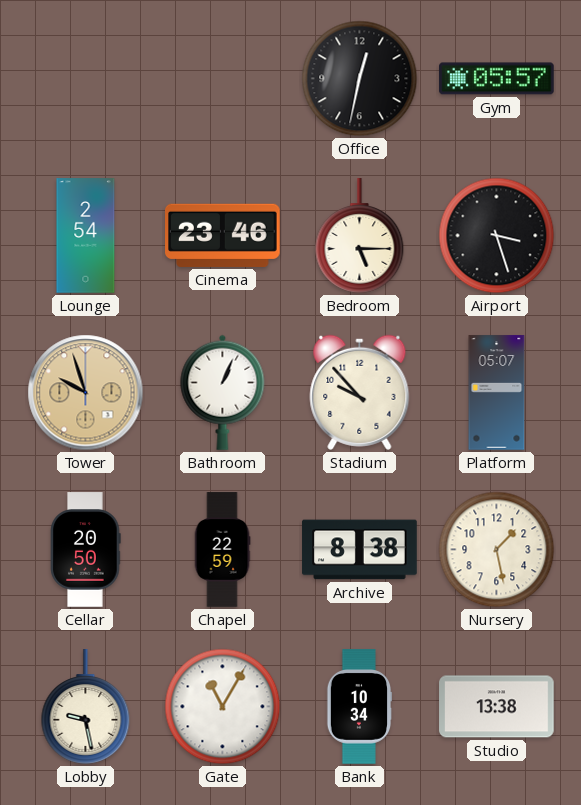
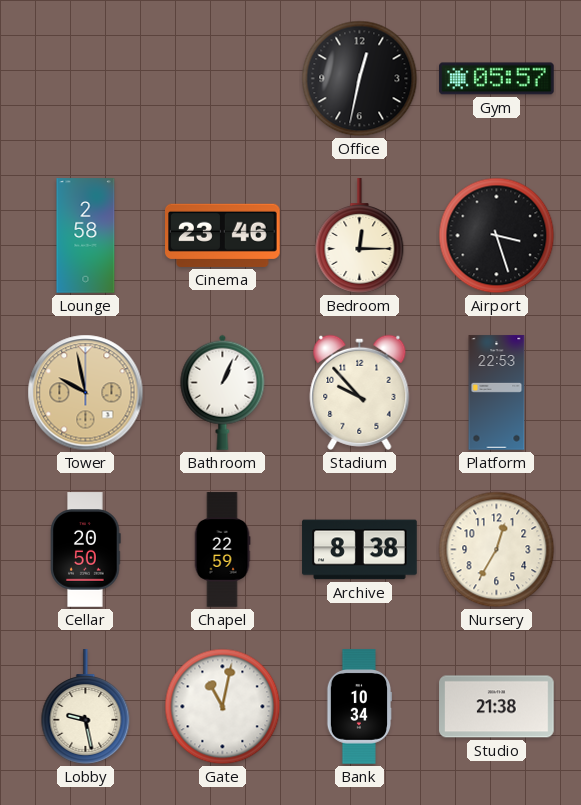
Lounge: 2:54 -> 2:58 (86, 236)
Bedroom: 5:15 -> 12:15 (360, 236)
Tower: 9:57 -> 9:58 (86, 393)
Platform: 05:07 -> 22:53 (497, 393)
Nursery: 1:28 -> 12:35 (497, 550)
Gate: 11:05 -> 11:02 (223, 707)
Studio: 13:38 -> 21:38 (497, 707)
